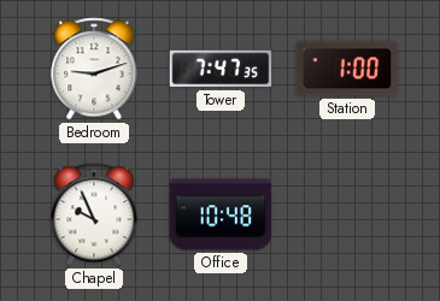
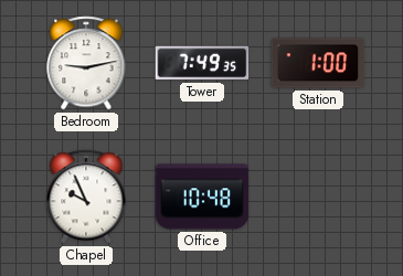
Bedroom: 9:12 -> 9:13 (86, 63)
Tower: 7:47 -> 7:49 (202, 63)
